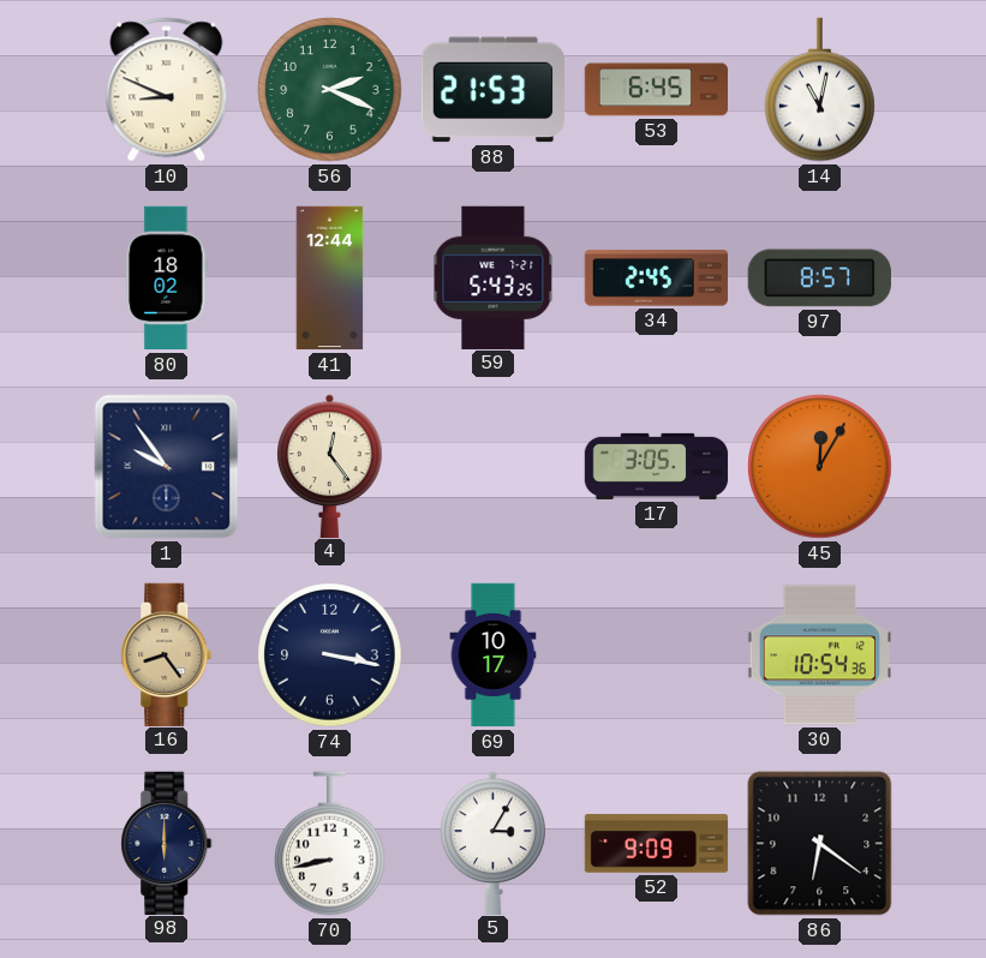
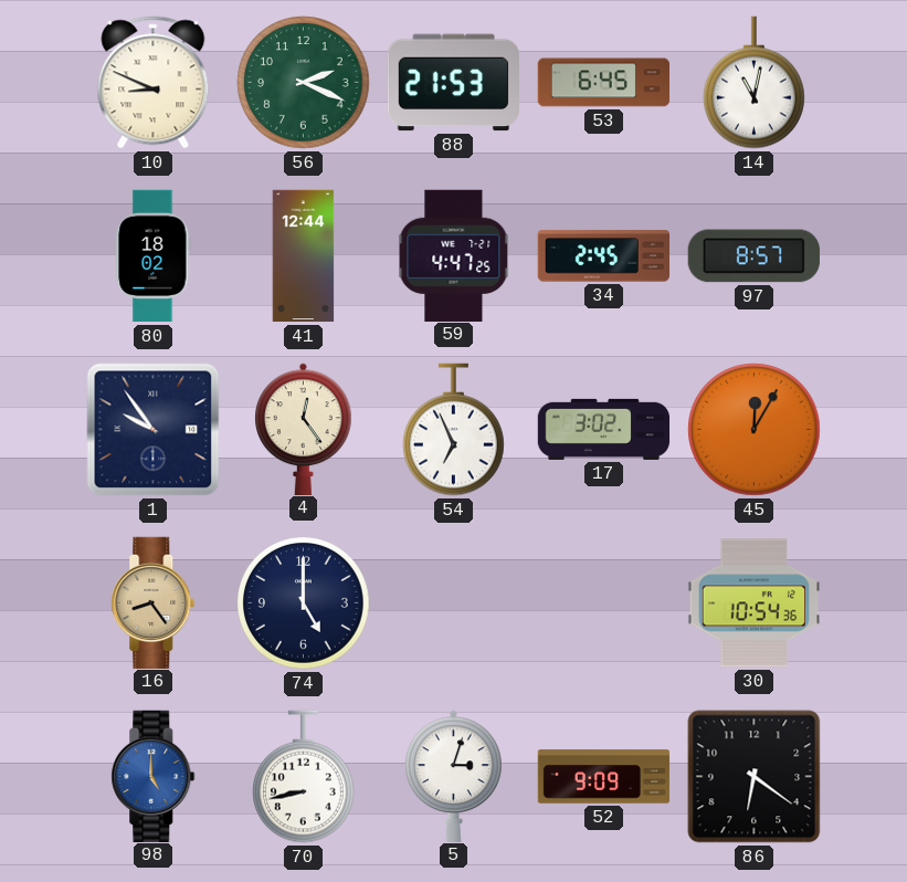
59: 5:43 -> 4:47 (454, 255)
54: none -> 6:56 (454, 430)
17: 3:05 -> 3:02 (604, 429)
74: 3:17 -> 5:00 (304, 603)
69: 10:17 -> none (494, 655)
98: 6:00 -> 5:00 (154, 776)
98 dial: navy -> blue (154, 776)
5: 3:05 -> 3:03 (454, 776)
